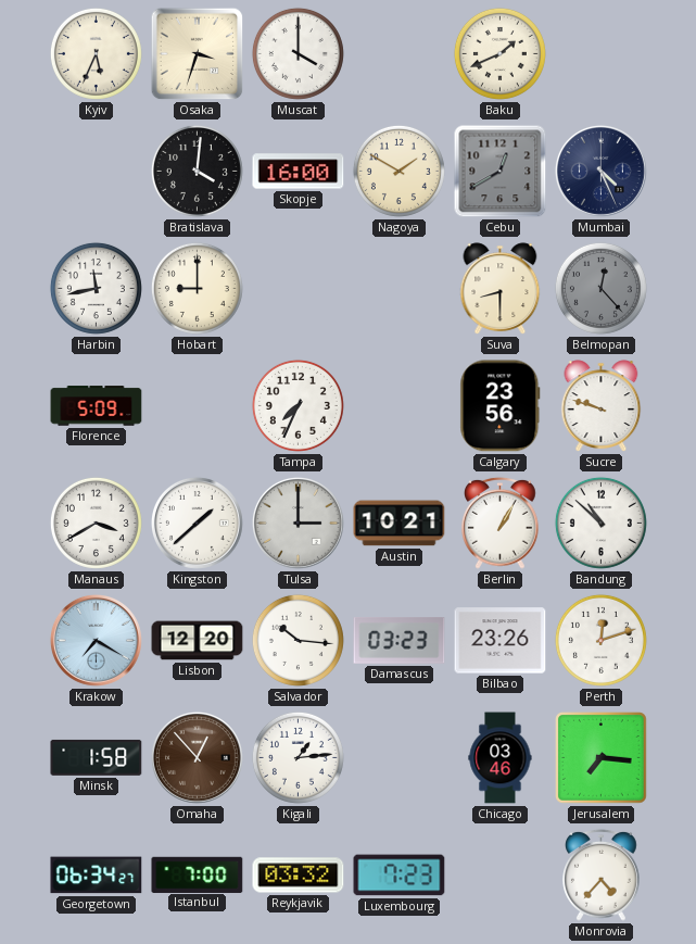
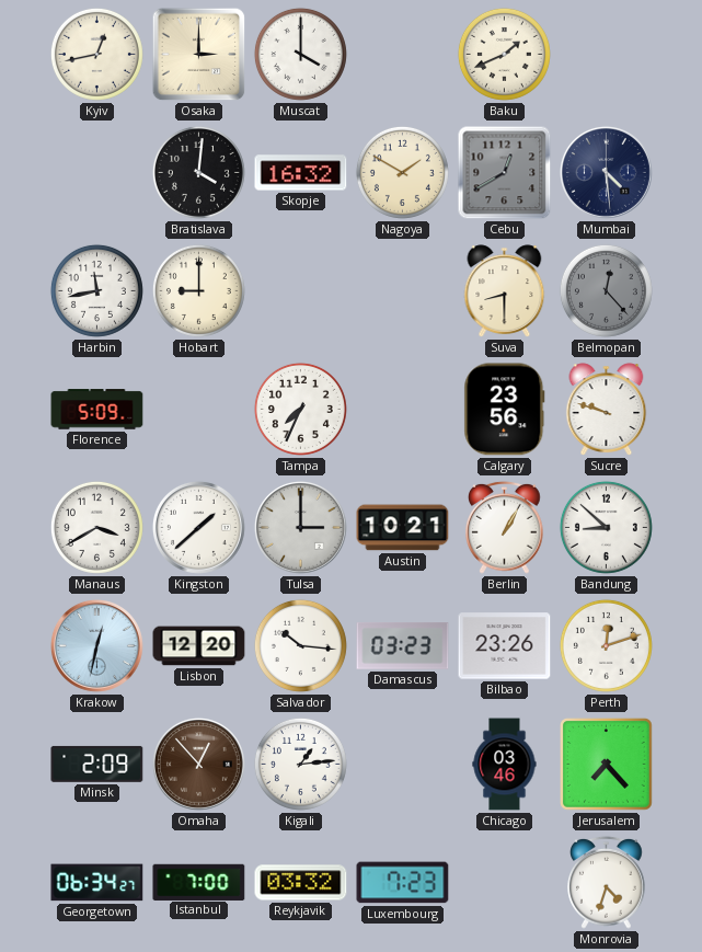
Kyiv: 5:34 -> 12:43 (96, 54)
Osaka: 3:33 -> 3:00 (199, 55)
Skopje: 16:00 -> 16:32 (301, 173)
Mumbai: 4:26 -> 4:29 (607, 173)
Bandung: 10:52 -> 8:52 (606, 527)
Krakow: 7:20 -> 12:32 (97, 646)
Minsk: 1:58 -> 2:09 (97, 764)
Jerusalem: 7:16 -> 7:23 (607, 765)
Monrovia: 4:37 -> 4:33 (607, 882)
